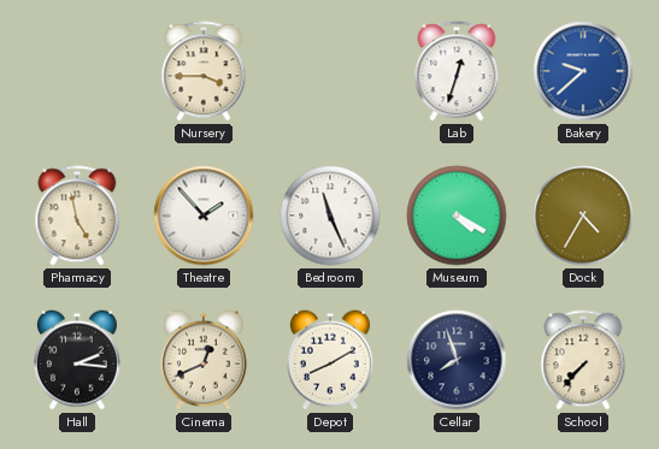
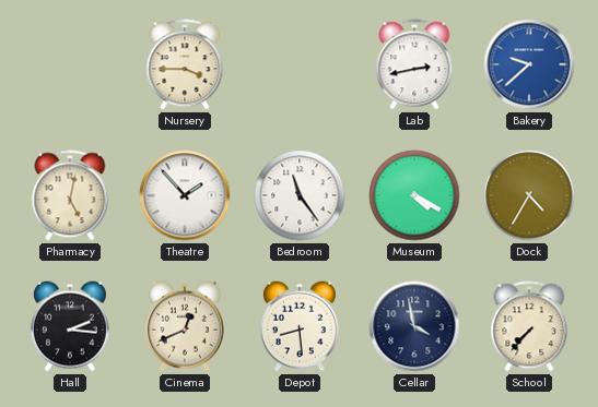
Lab: 12:33 -> 2:43 (414, 64)
Pharmacy: 4:58 -> 5:02 (70, 195)
Bedroom: 11:26 -> 11:24 (300, 195)
Depot: 8:10 -> 8:29 (300, 326)
Cellar: 7:57 -> 3:58 (414, 326)
